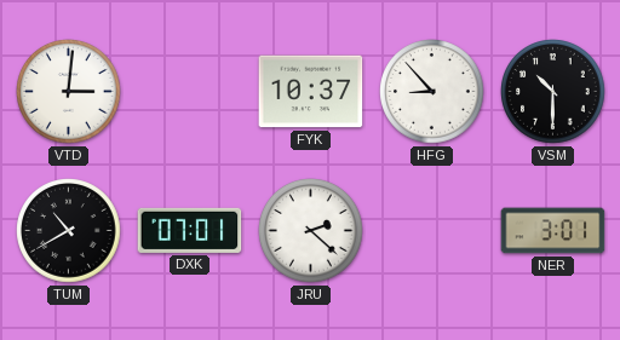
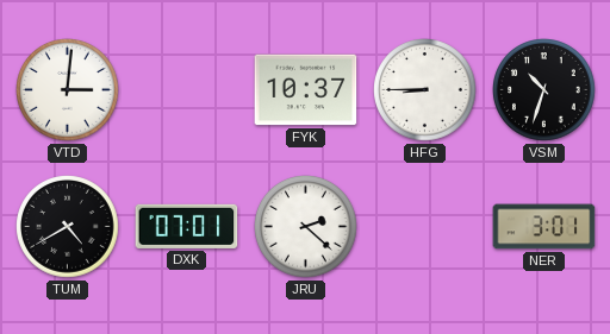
HFG: 8:53 -> 8:45 (425, 90)
VSM: 10:30 -> 10:33 (544, 90)
TUM: 10:40 -> 4:40 (68, 227)
